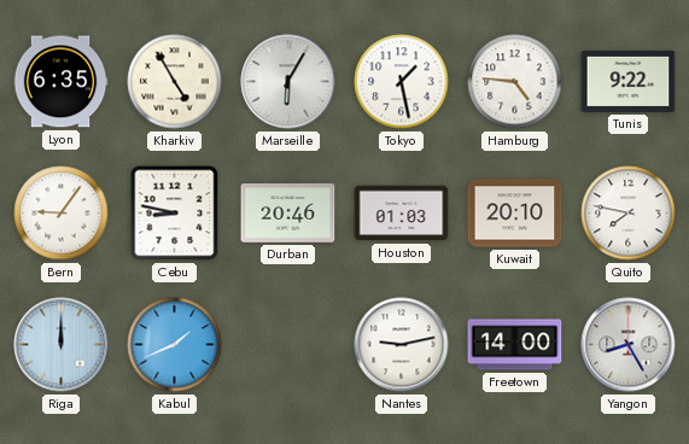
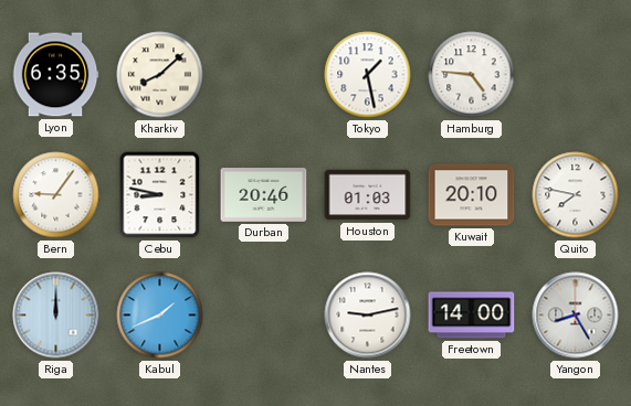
Kharkiv: 4:55 -> 8:08 (160, 75)
Marseille: 6:05 -> none (288, 82)
Tunis: 9:22 -> none (629, 81)
